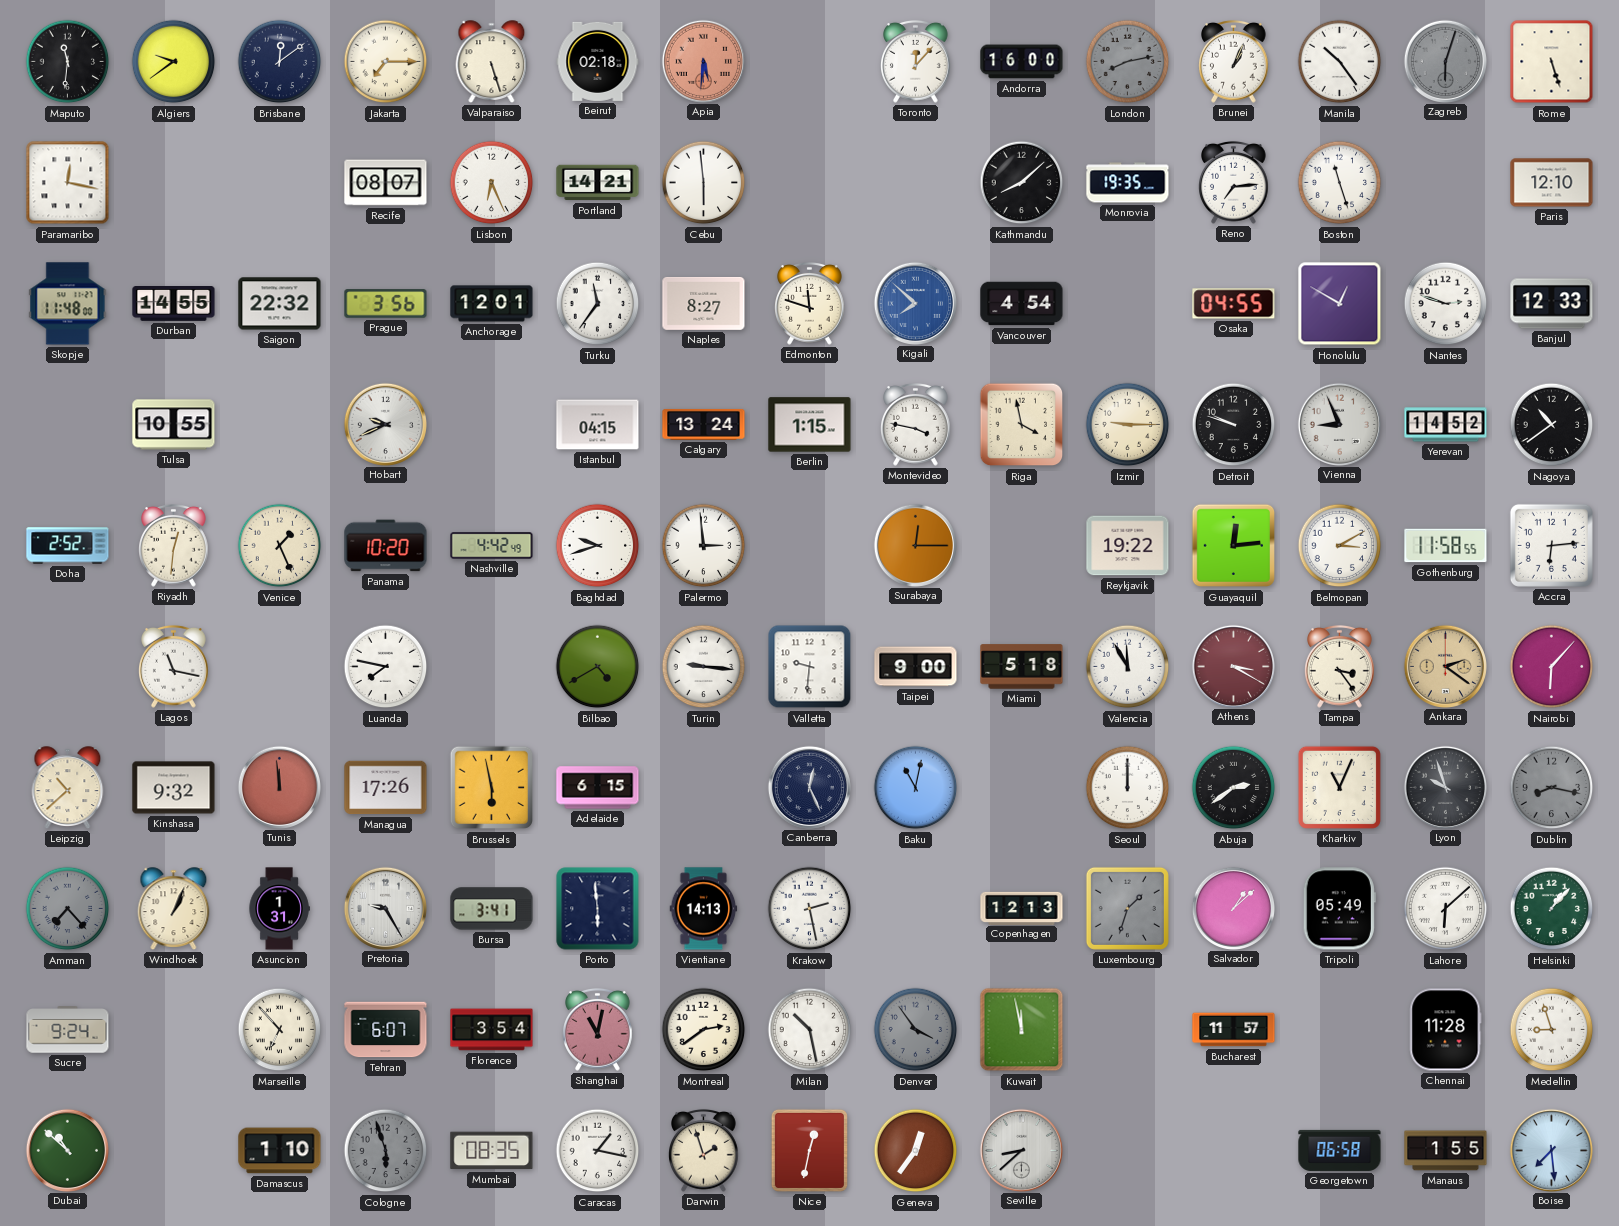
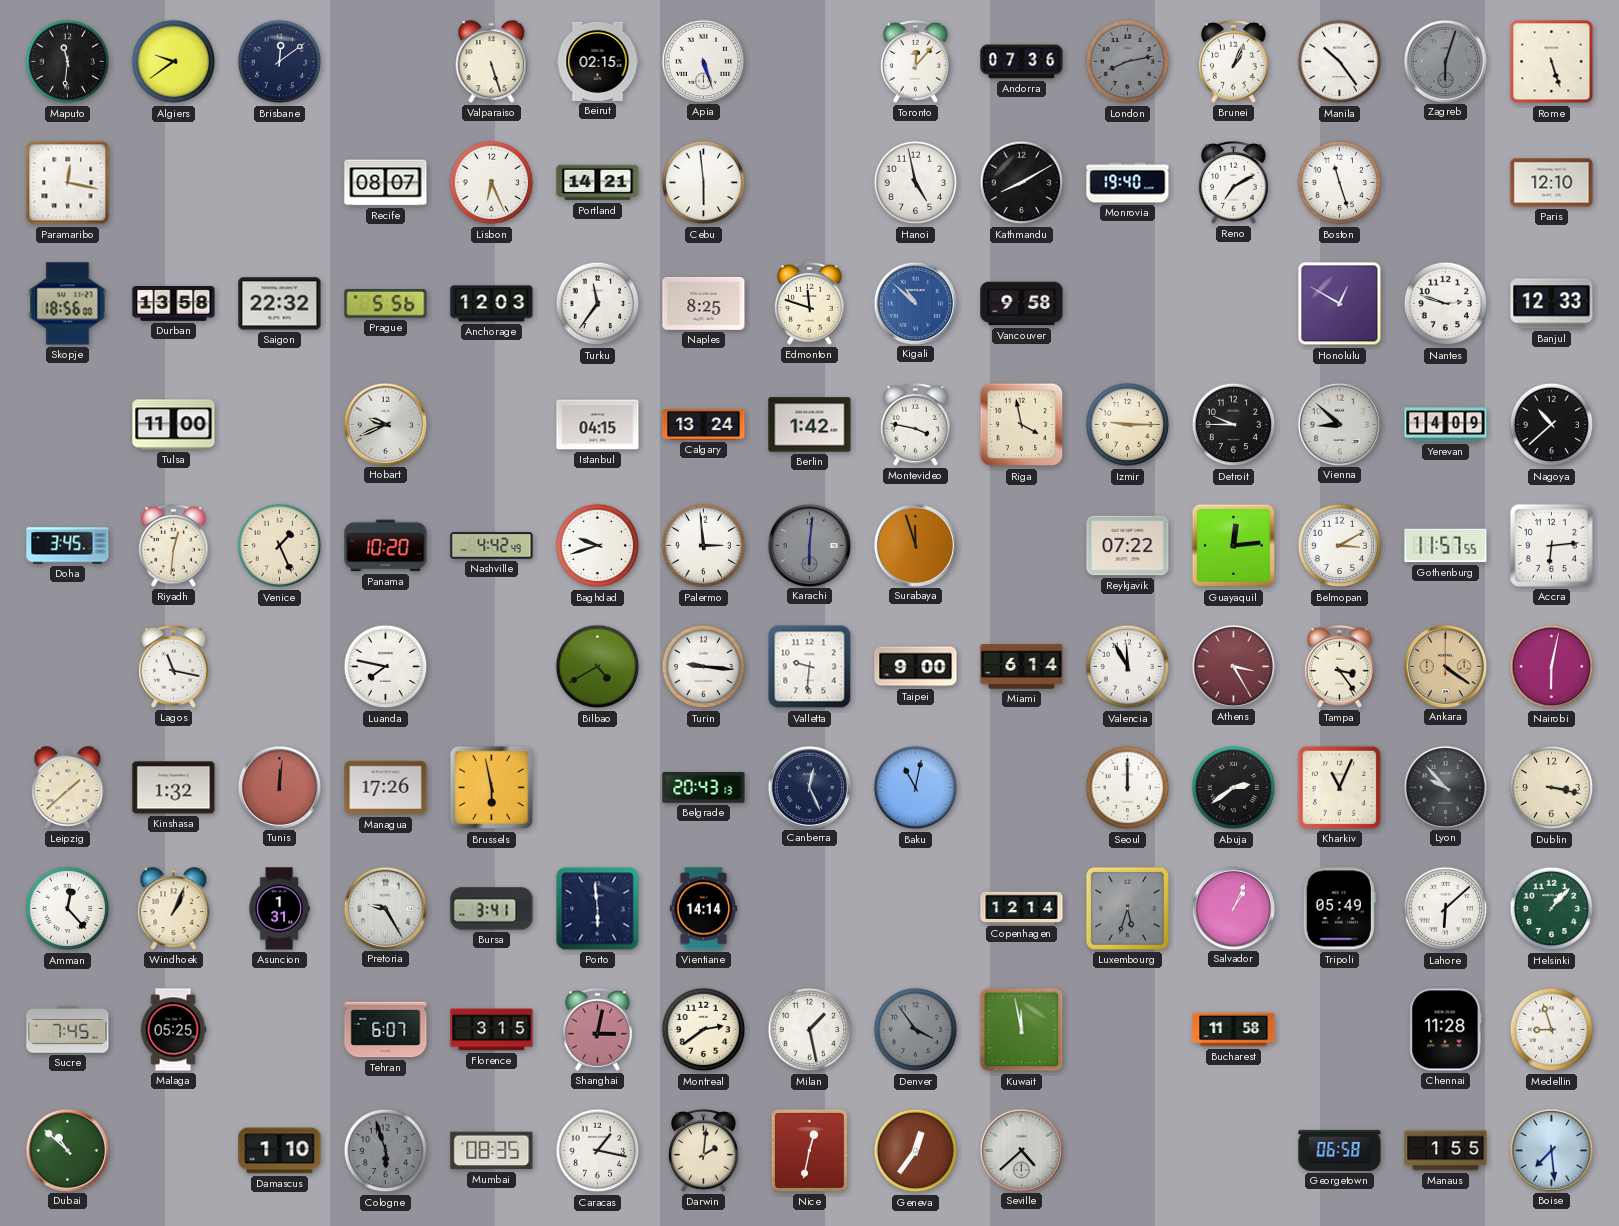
Jakarta: 7:15 -> none (386, 62)
Beirut: 02:18 -> 02:15 (598, 61)
Apia: 5:31 -> 5:27 (703, 61)
Apia dial: salmon -> white (703, 61)
Andorra: 16:00 -> 07:36 (1022, 62)
Hanoi: none -> 4:58 (916, 183)
Kathmandu: 8:08 -> 8:10 (1022, 183)
Monrovia: 19:35 -> 19:40 (1128, 183)
Reno: 7:14 -> 7:10 (1234, 182)
Skopje: 11:48 -> 18:56 (68, 304)
Durban: 14:55 -> 13:58 (174, 304)
Prague: 3:56 -> 5:56 (386, 304)
Anchorage: 12:01 -> 12:03 (492, 304)
Naples: 8:27 -> 8:25 (704, 303)
Kigali: 7:52 -> 10:52 (915, 303)
Vancouver: 4:54 -> 9:58 (1022, 304)
Osaka: 04:55 -> none (1234, 304)
Tulsa: 10:55 -> 11:00 (174, 425)
Berlin: 1:15 -> 1:42 (810, 425)
Detroit: 9:48 -> 9:45 (1234, 425)
Vienna: 8:56 -> 8:52 (1339, 424)
Yerevan: 14:52 -> 14:09 (1446, 425)
Nagoya: 10:39 -> 10:38 (1552, 425)
Doha: 2:52 -> 3:45 (68, 546)
Karachi: none -> 6:01 (809, 545)
Surabaya: 12:15 -> 11:57 (915, 545)
Reykjavik: 19:22 -> 07:22 (1128, 546)
Gothenburg: 11:58 -> 11:57 (1446, 546)
Miami: 5:18 -> 6:14 (1022, 667)
Athens: 3:20 -> 3:25 (1233, 666)
Ankara: 2:21 -> 4:21 (1445, 666)
Nairobi: 6:07 -> 6:02 (1552, 667)
Leipzig: 10:38 -> 1:38 (68, 788)
Kinshasa: 9:32 -> 1:32 (174, 788)
Tunis: 11:59 -> 12:01 (279, 787)
Adelaide: 6:15 -> none (598, 788)
Belgrade: none -> 20:43 (704, 788)
Lyon: 9:57 -> 9:53 (1445, 787)
Dublin: 8:17 -> 3:17 (1552, 788)
Dublin dial: grey -> cream (1552, 788)
Amman: 7:23 -> 12:23 (68, 909)
Amman dial: grey -> white (68, 909)
Vientiane: 14:13 -> 14:14 (704, 909)
Krakow: 2:28 -> none (810, 909)
Copenhagen: 12:13 -> 12:14 (1022, 908)
Luxembourg: 1:33 -> 5:33 (1127, 908)
Salvador: 1:08 -> 1:04 (1233, 908)
Sucre: 9:24 -> 7:45 (68, 1030)
Malaga: none -> 05:25 (173, 1030)
Marseille: 6:53 -> none (280, 1030)
Florence: 3:54 -> 3:15 (492, 1030)
Shanghai: 11:02 -> 3:02 (598, 1029)
Milan: 10:28 -> 1:28 (810, 1030)
Bucharest: 11:57 -> 11:58 (1234, 1030)
Darwin: 1:57 -> 2:01 (704, 1150)
Seville: 8:38 -> 4:38 (1021, 1150)
